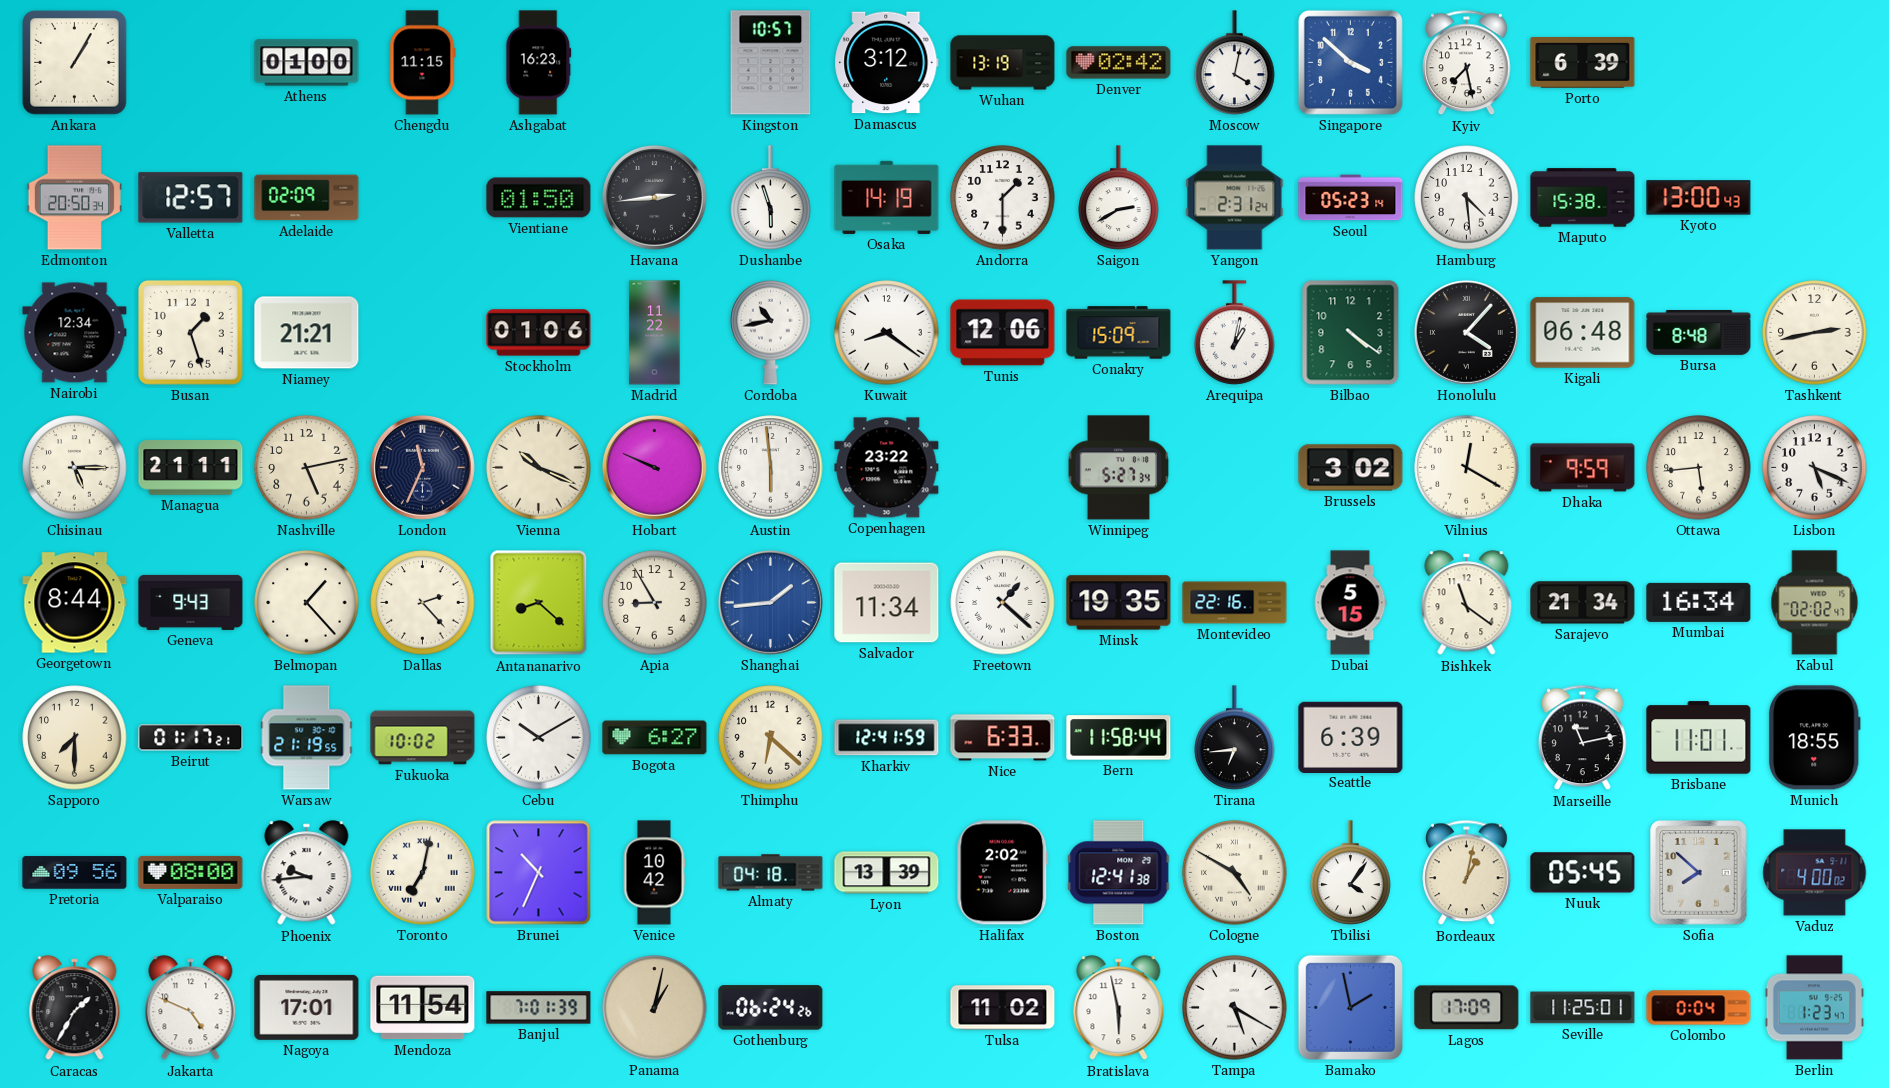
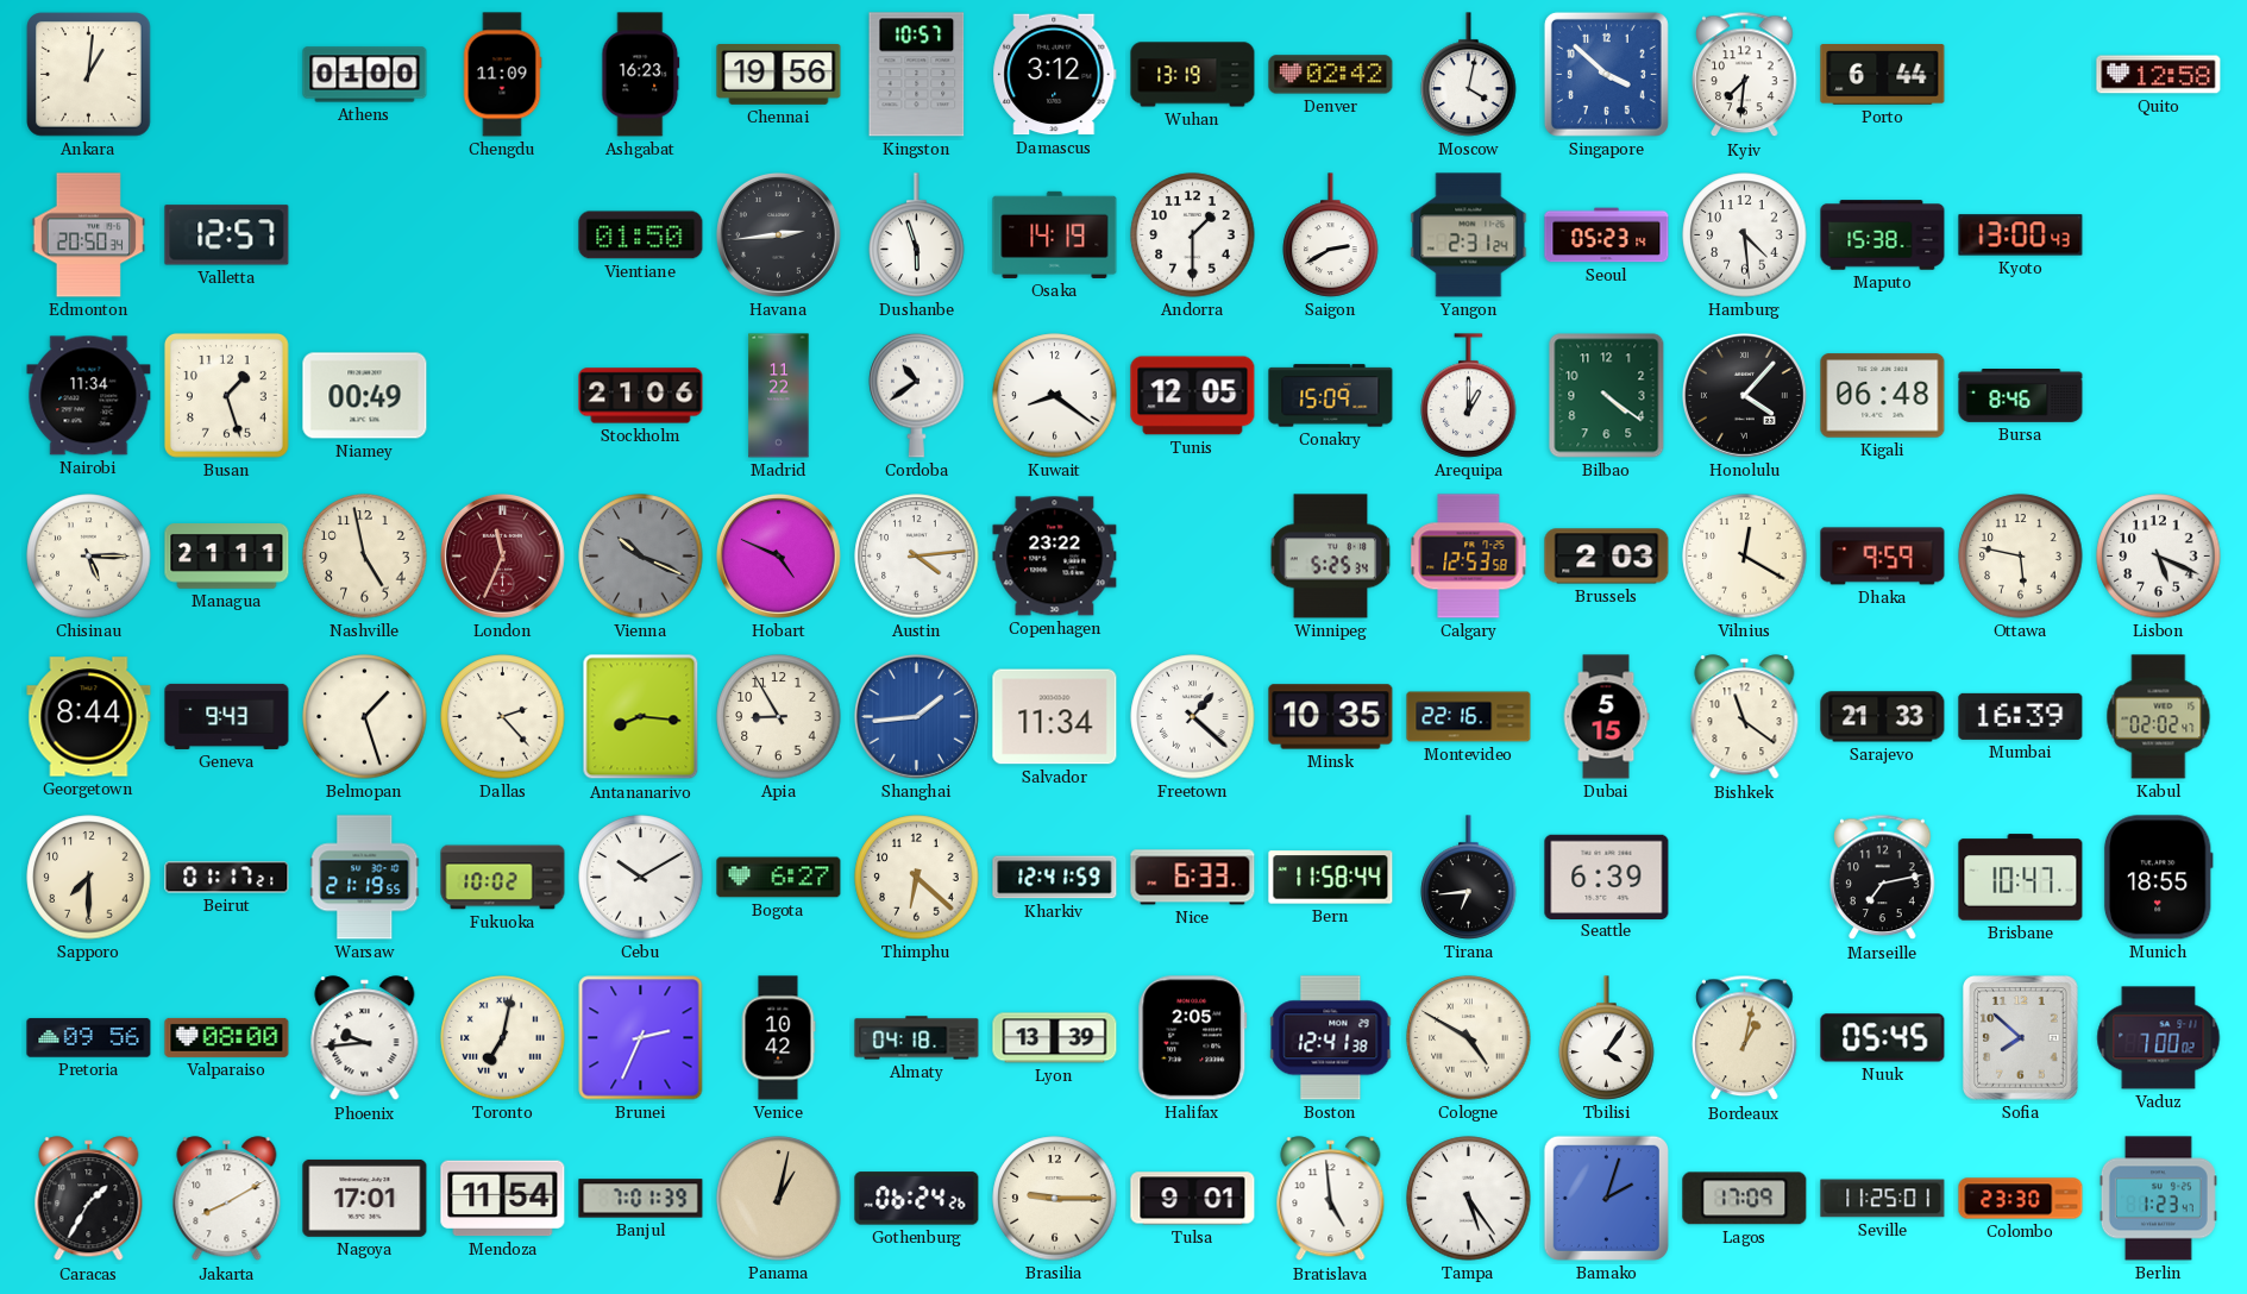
Ankara: 1:05 -> 1:01 (89, 75)
Chengdu: 11:15 -> 11:09 (502, 75)
Chennai: none -> 19:56 (779, 75)
Kyiv: 7:28 -> 7:31 (1745, 75)
Porto: 6:39 -> 6:44 (1883, 75)
Quito: none -> 12:58 (2159, 75)
Adelaide: 02:09 -> none (307, 198)
Nairobi: 12:34 -> 11:34 (89, 396)
Niamey: 21:21 -> 00:49 (365, 396)
Stockholm: 01:06 -> 21:06 (641, 396)
Cordoba: 10:43 -> 10:39 (917, 395)
Tunis: 12:06 -> 12:05 (1193, 396)
Arequipa: 1:02 -> 1:00 (1469, 396)
Bursa: 8:48 -> 8:46 (2021, 396)
Tashkent: 2:43 -> none (1815, 333)
Nashville: 5:13 -> 4:58 (365, 557)
London dial: navy -> burgundy (502, 555)
Vienna dial: cream -> grey (641, 557)
Hobart: 9:49 -> 4:49 (778, 555)
Austin: 5:59 -> 4:14 (917, 557)
Winnipeg: 5:27 -> 5:25 (1331, 557)
Calgary: none -> 12:53 (1469, 557)
Brussels: 3:02 -> 2:03 (1607, 557)
Ottawa: 5:44 -> 5:47 (2021, 557)
Belmopan: 1:23 -> 1:27 (365, 717)
Antananarivo: 8:22 -> 8:16 (641, 717)
Minsk: 19:35 -> 10:35 (1331, 717)
Sarajevo: 21:34 -> 21:33 (1883, 717)
Mumbai: 16:34 -> 16:39 (2021, 716)
Marseille: 11:13 -> 7:13 (1883, 878)
Brisbane: 11:01 -> 10:47 (2021, 878)
Brunei: 10:34 -> 2:34 (641, 1038)
Halifax: 2:02 -> 2:05 (1193, 1038)
Vaduz: 4:00 -> 7:00 (2159, 1038)
Jakarta: 4:49 -> 8:10 (227, 1199)
Brasilia: none -> 9:15 (1055, 1199)
Tulsa: 11:02 -> 9:01 (1193, 1199)
Bratislava: 5:58 -> 4:59 (1331, 1199)
Tampa: 5:20 -> 5:24 (1469, 1199)
Bamako: 1:58 -> 2:03 (1606, 1198)
Colombo: 0:04 -> 23:30 (2021, 1199)
